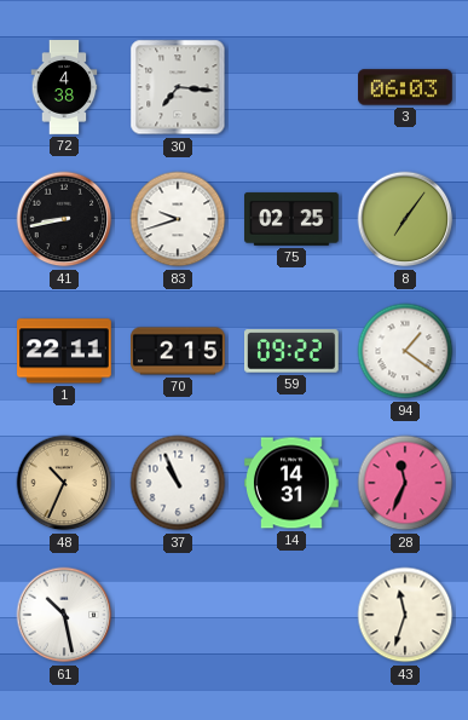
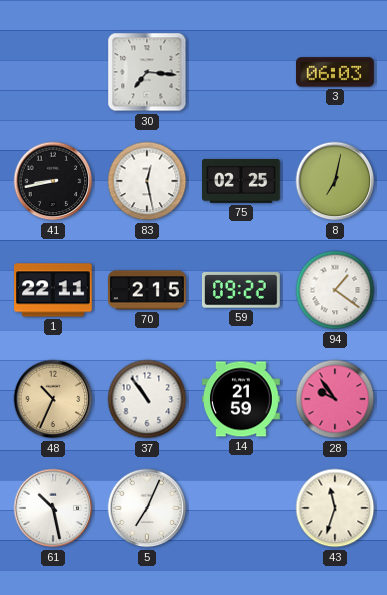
72: 4:38 -> none (64, 87)
83: 9:42 -> 12:28 (147, 181)
8: 7:06 -> 7:02 (335, 181)
37: 10:56 -> 10:54 (147, 399)
14: 14:31 -> 21:59 (242, 399)
28: 11:34 -> 9:54 (335, 399)
5: none -> 7:04 (147, 508)
